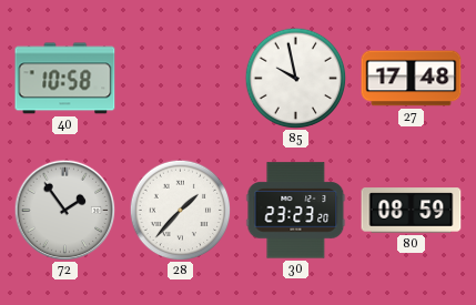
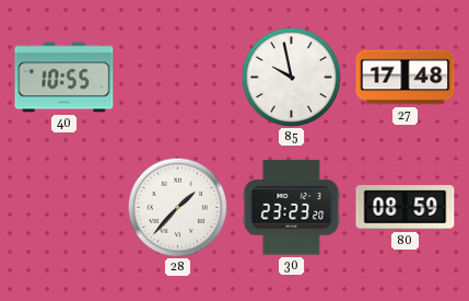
40: 10:58 -> 10:55 (65, 78)
72: 1:54 -> none (64, 210)
